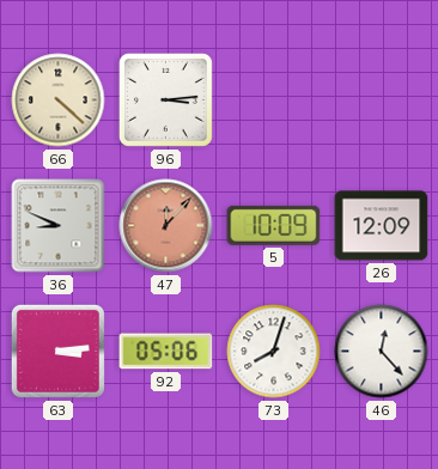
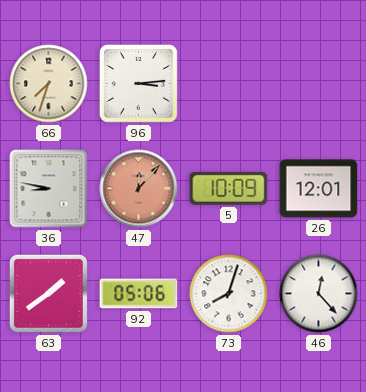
66: 4:22 -> 7:33 (49, 84)
36: 8:49 -> 8:47 (49, 189)
26: 12:09 -> 12:01 (319, 189)
63: 3:14 -> 1:39 (48, 293)
